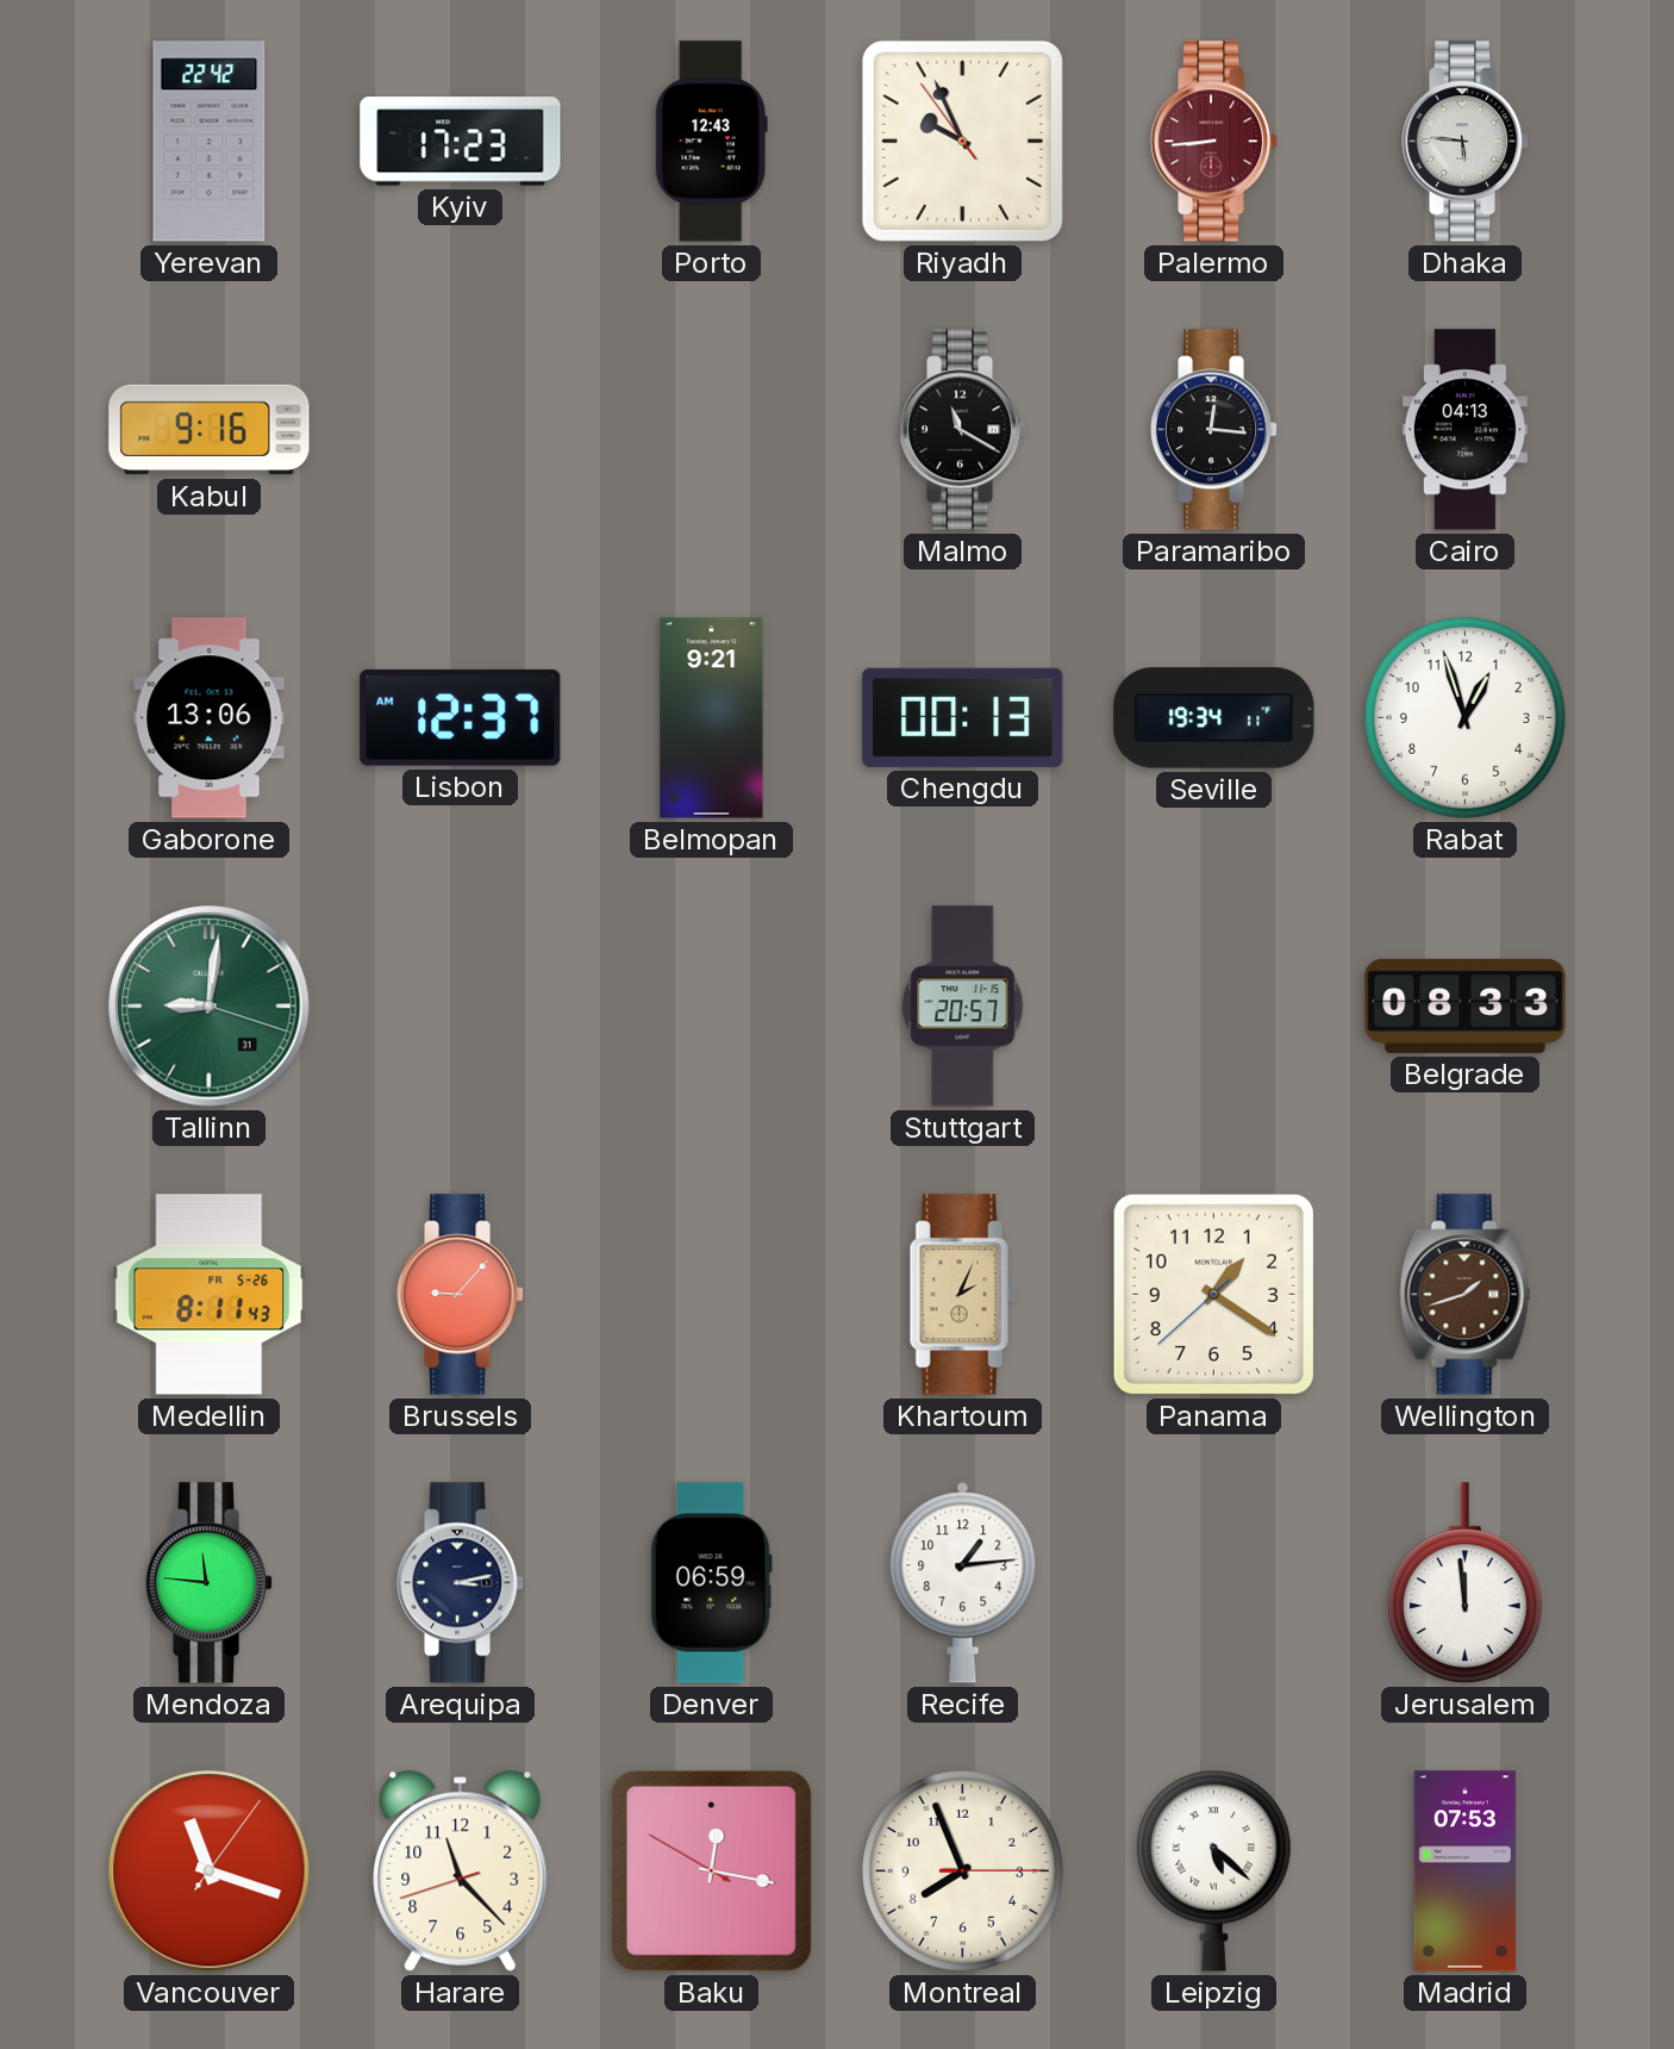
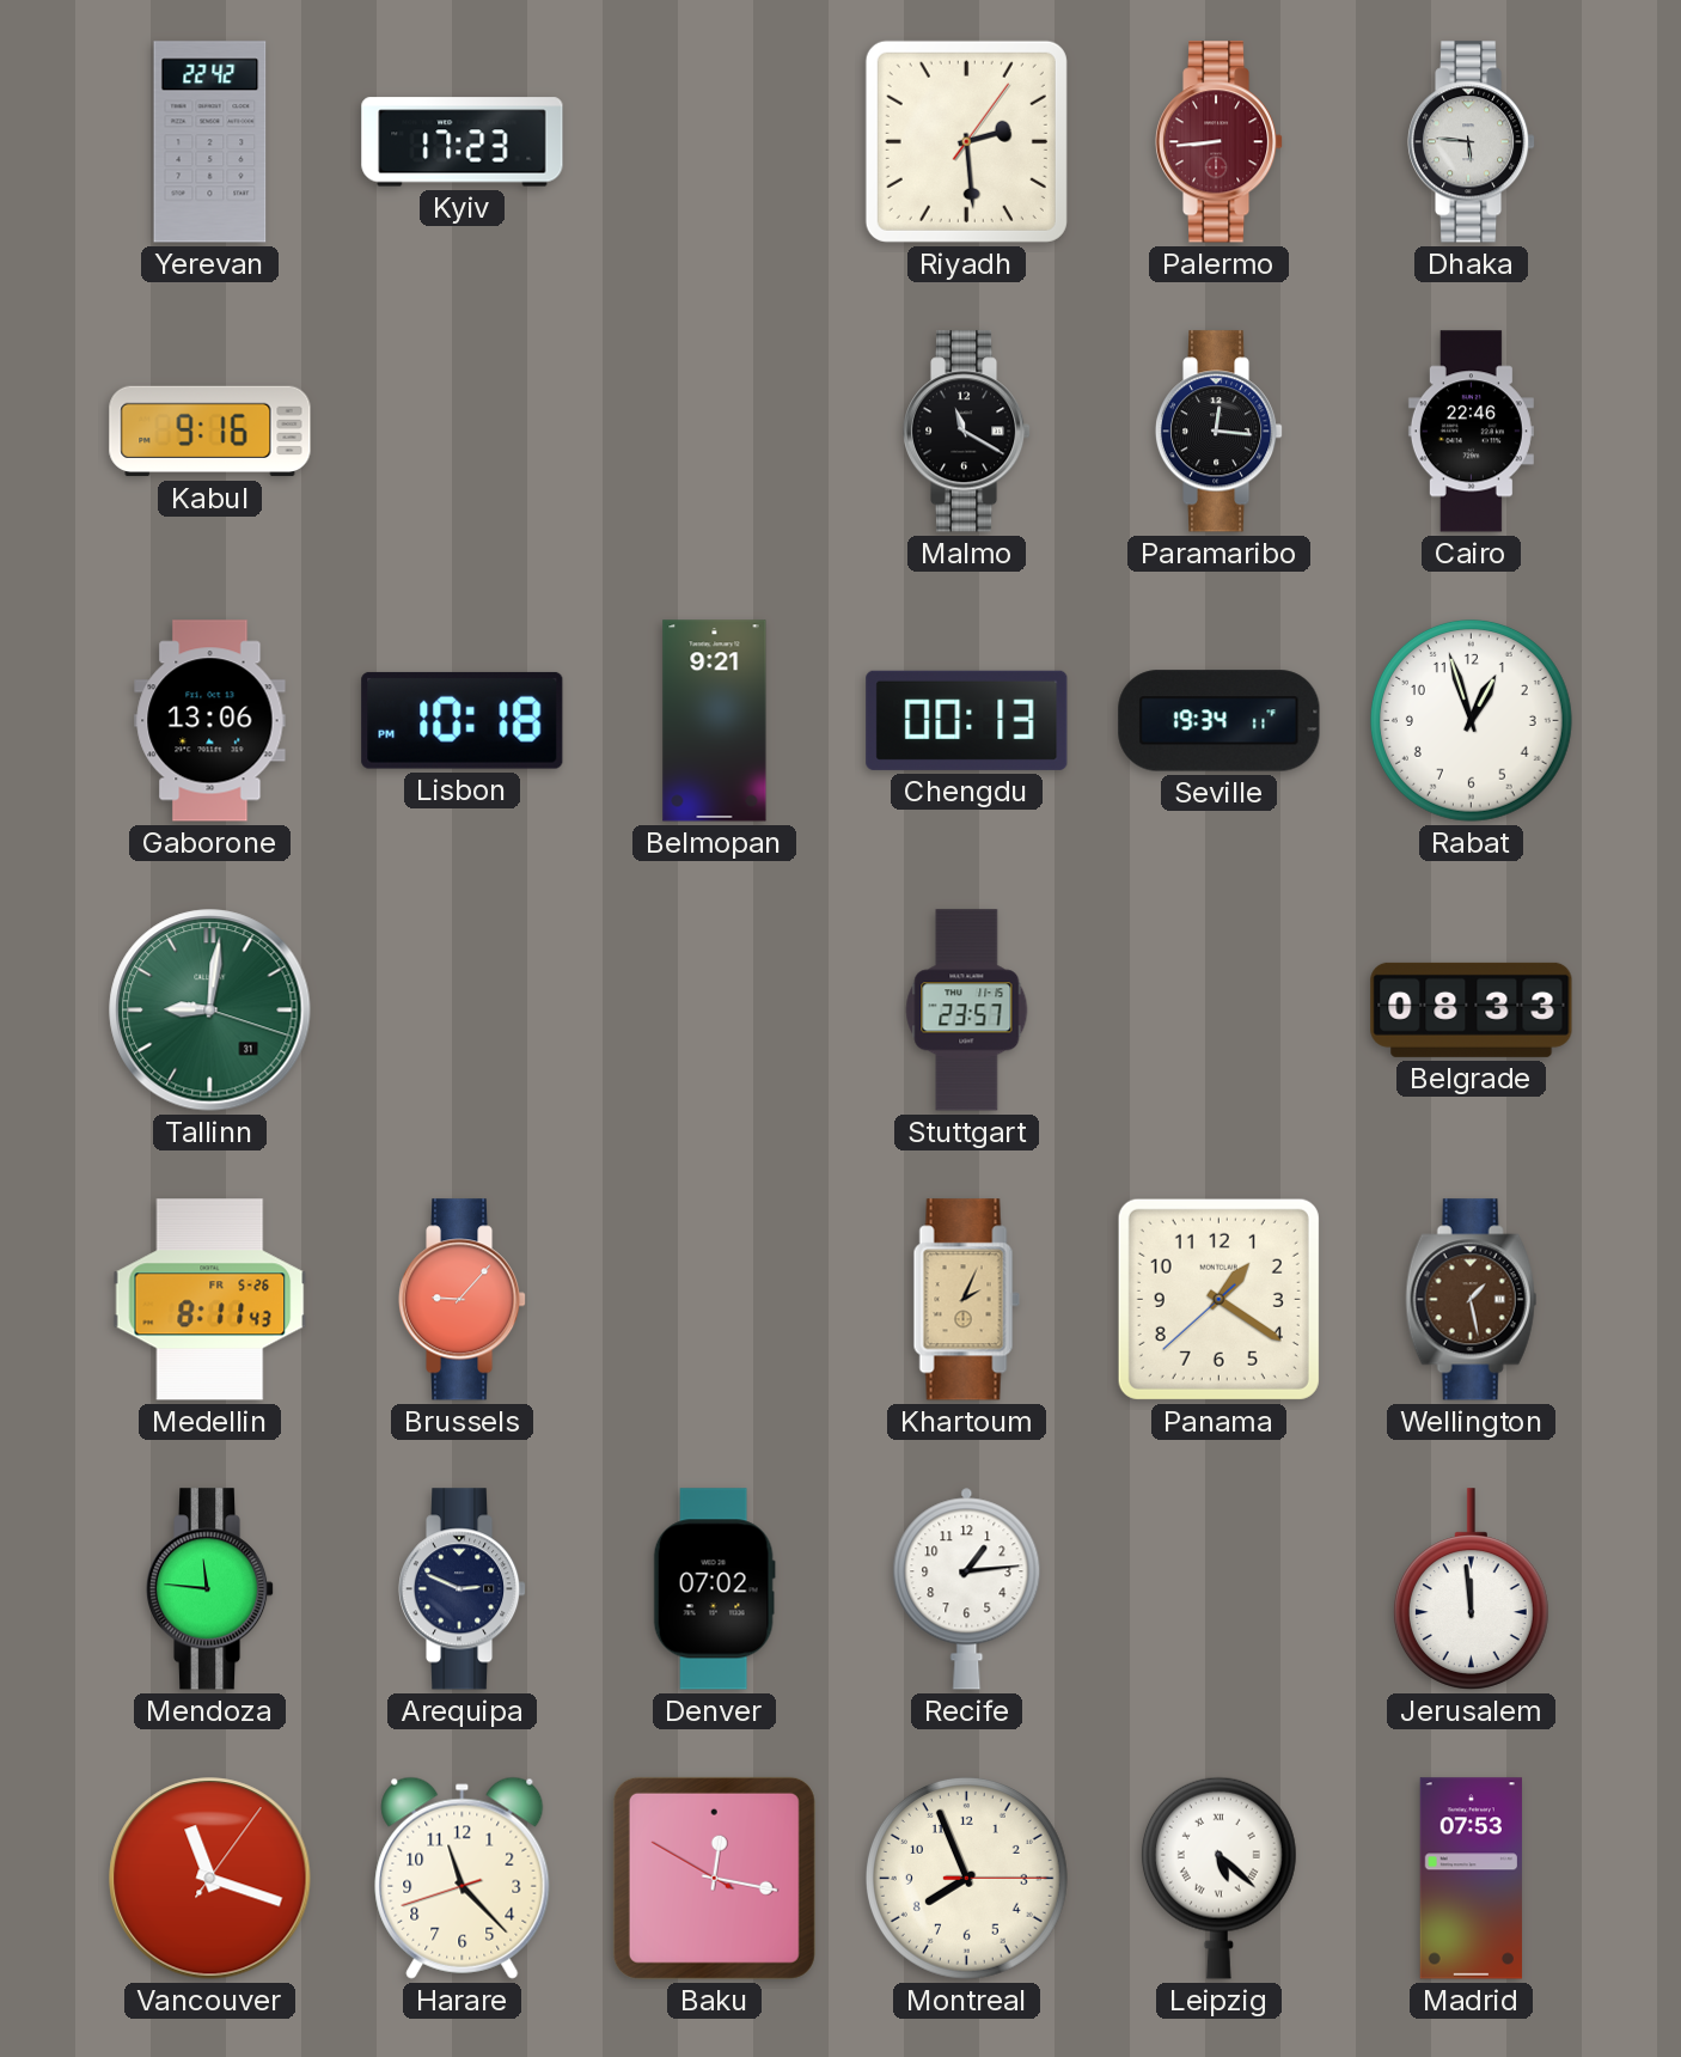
Porto: 12:43 -> none (711, 142)
Riyadh: 9:55 -> 2:29 (966, 141)
Cairo: 04:13 -> 22:46 (1471, 432)
Lisbon: 12:37 -> 10:18 (463, 720)
Stuttgart: 20:57 -> 23:57 (967, 1011)
Wellington: 1:42 -> 1:28 (1472, 1300)
Arequipa: 3:13 -> 2:49 (463, 1589)
Denver: 06:59 -> 07:02 (714, 1589)
